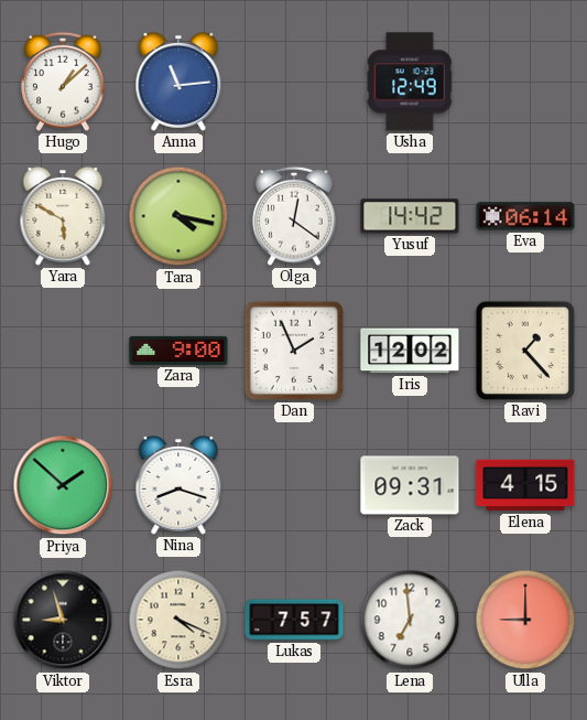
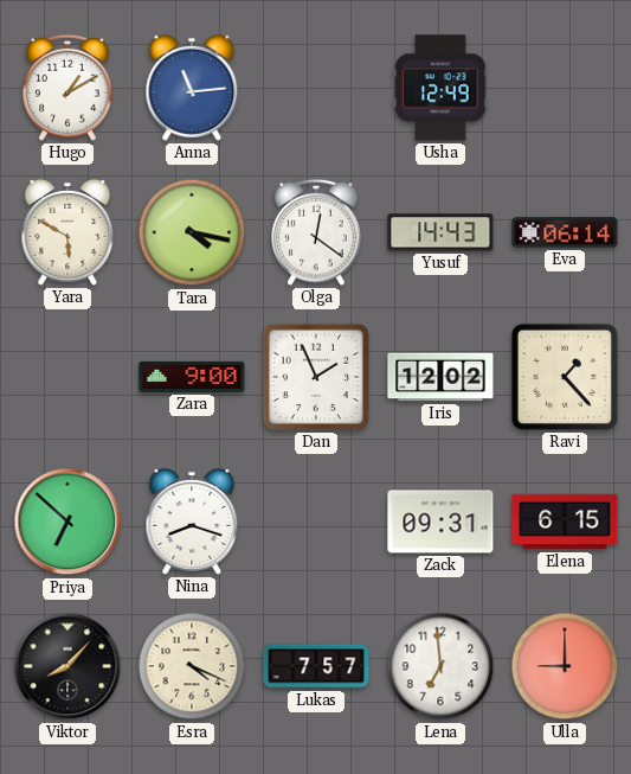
Hugo: 1:08 -> 1:10 (67, 88)
Yusuf: 14:42 -> 14:43 (440, 232)
Priya: 1:52 -> 6:52 (67, 522)
Elena: 4:15 -> 6:15 (565, 522)
Viktor: 8:57 -> 8:07 (67, 666)
